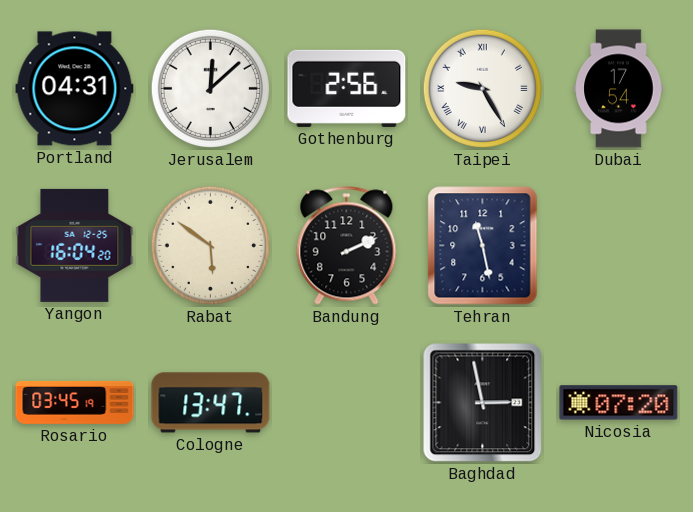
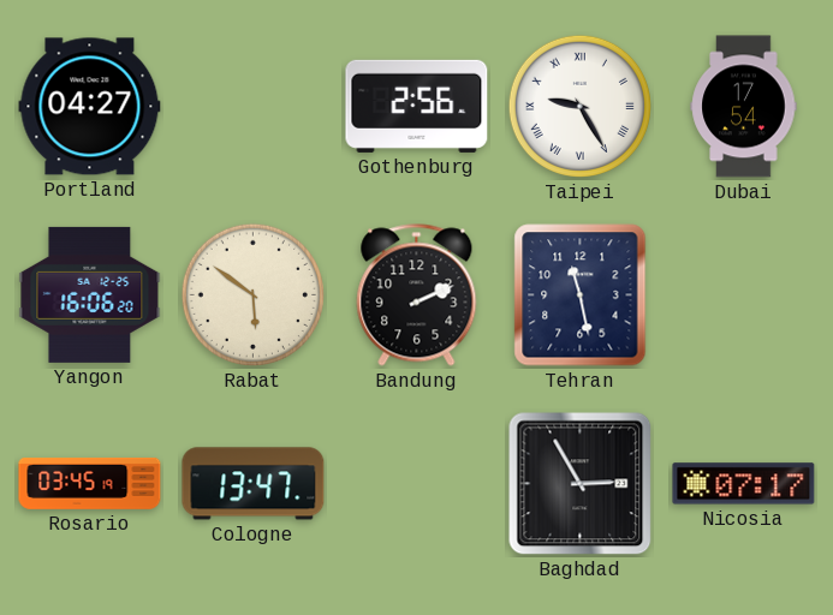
Portland: 04:31 -> 04:27 (90, 107)
Jerusalem: 12:08 -> none (210, 88)
Yangon: 16:04 -> 16:06 (90, 294)
Baghdad: 2:58 -> 2:55 (581, 484)
Nicosia: 07:20 -> 07:17 (744, 484)
